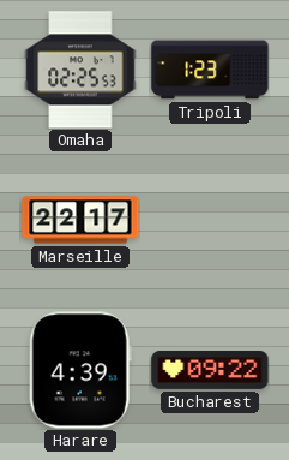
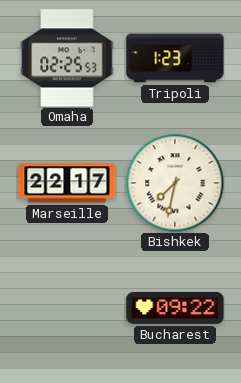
Bishkek: none -> 7:32 (175, 183)
Harare: 4:39 -> none (80, 370)
